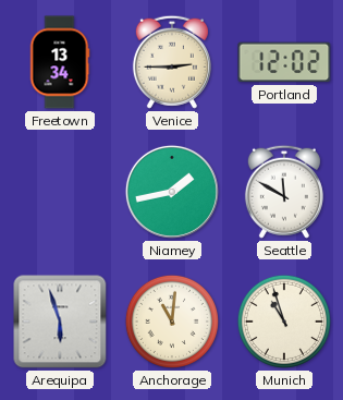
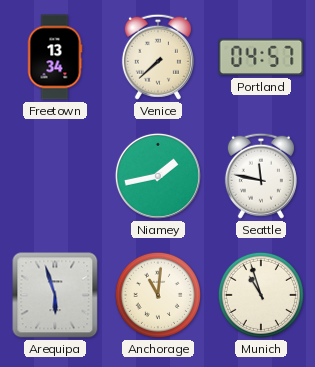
Venice: 2:45 -> 7:38 (158, 57)
Portland: 12:02 -> 04:57 (261, 57)
Seattle: 11:50 -> 11:47 (261, 176)
